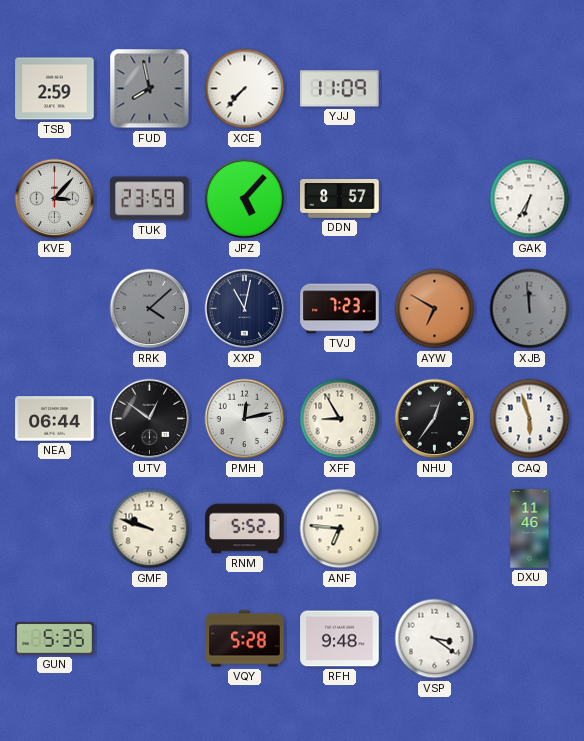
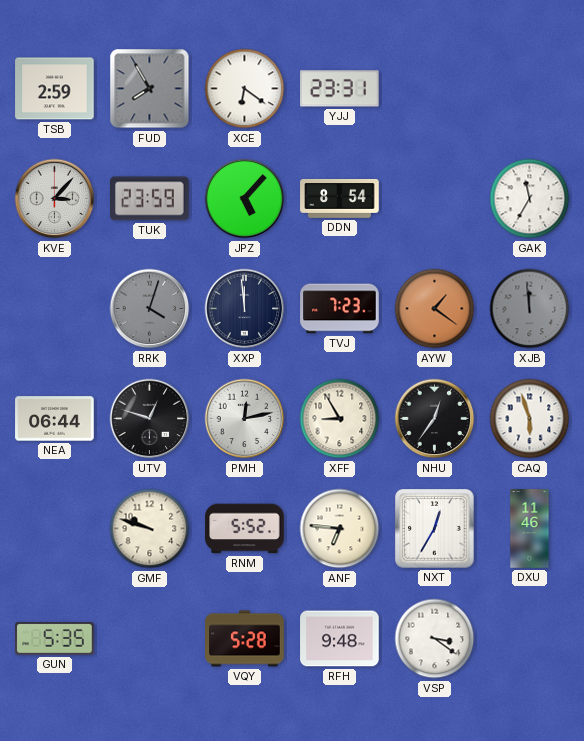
FUD: 7:58 -> 7:55 (150, 89)
XCE: 7:37 -> 6:21 (245, 89)
YJJ: 11:09 -> 23:31 (340, 89)
DDN: 8:57 -> 8:54 (340, 199)
GAK: 6:35 -> 11:35 (530, 199)
RRK: 4:08 -> 4:03 (150, 309)
XXP: 11:02 -> 11:59 (245, 309)
AYW: 6:50 -> 1:21 (435, 309)
UTV: 12:51 -> 12:48 (150, 419)
NXT: none -> 12:35 (435, 529)
